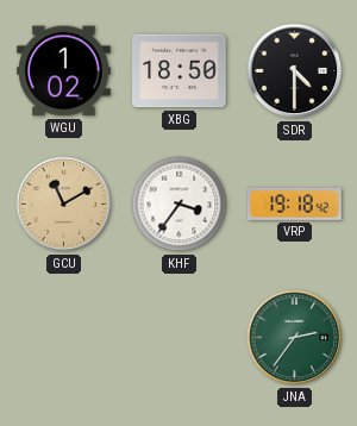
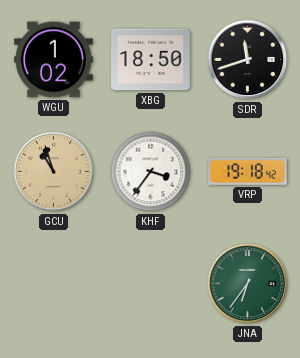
SDR: 4:30 -> 11:42 (248, 60)
GCU: 11:10 -> 10:57 (54, 172)
JNA: 2:36 -> 6:36 (248, 284)
